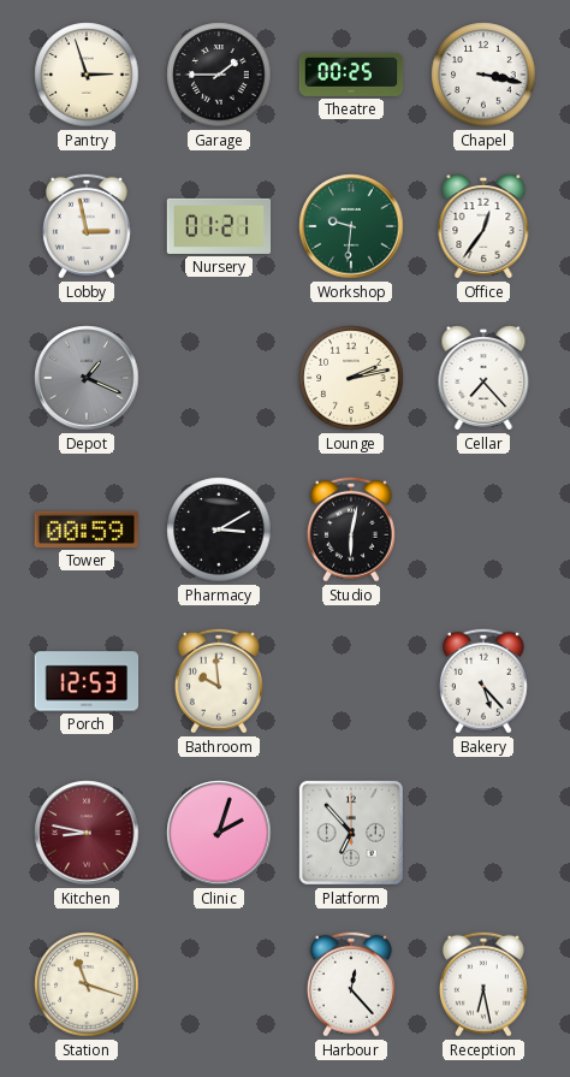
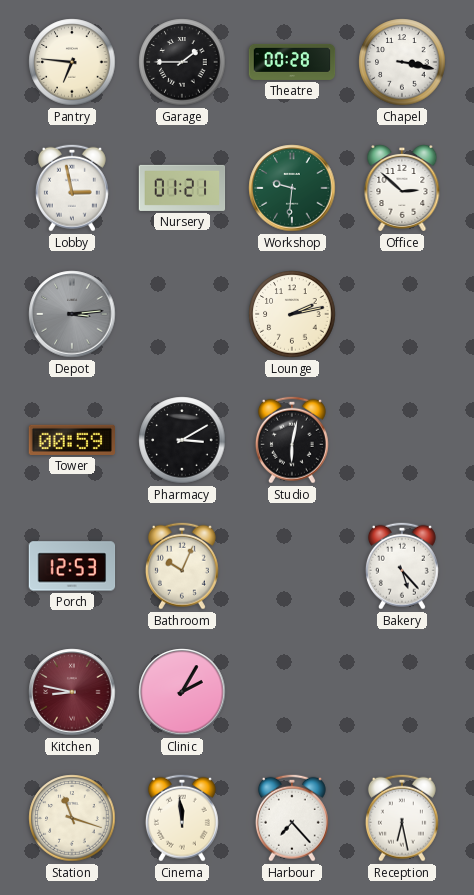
Pantry: 2:57 -> 6:46 (72, 62)
Theatre: 00:25 -> 00:28 (292, 62)
Office: 12:36 -> 2:52 (402, 189)
Depot: 1:19 -> 3:14 (72, 314)
Cellar: 7:23 -> none (483, 379)
Bathroom: 9:59 -> 10:04 (182, 566)
Clinic: 2:03 -> 2:05 (182, 692)
Platform: 6:53 -> none (351, 833)
Cinema: none -> 11:59 (182, 818)
Harbour: 12:23 -> 7:23 (292, 818)
